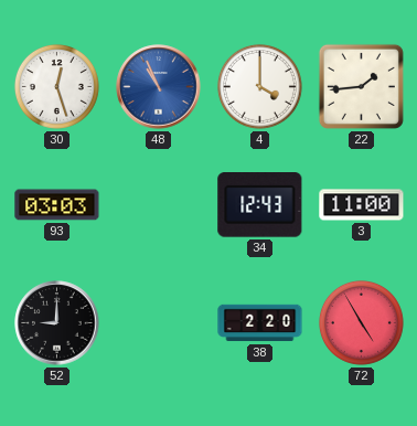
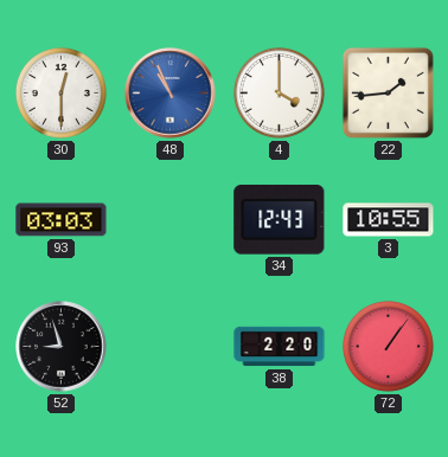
30: 12:27 -> 12:30 (60, 92)
3: 11:00 -> 10:55 (389, 220)
52: 9:00 -> 8:57 (62, 347)
72: 4:55 -> 1:06 (388, 346)
